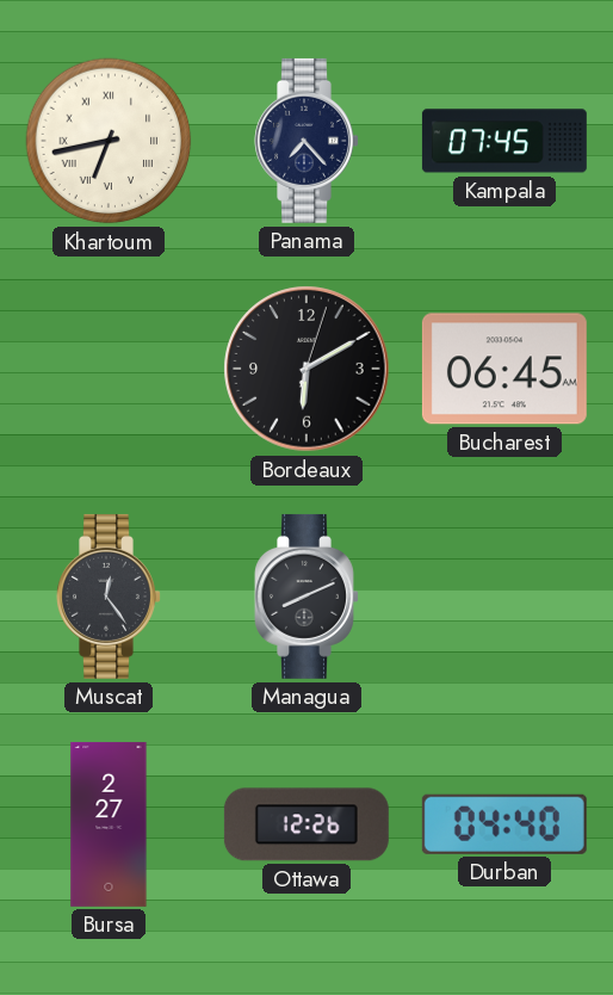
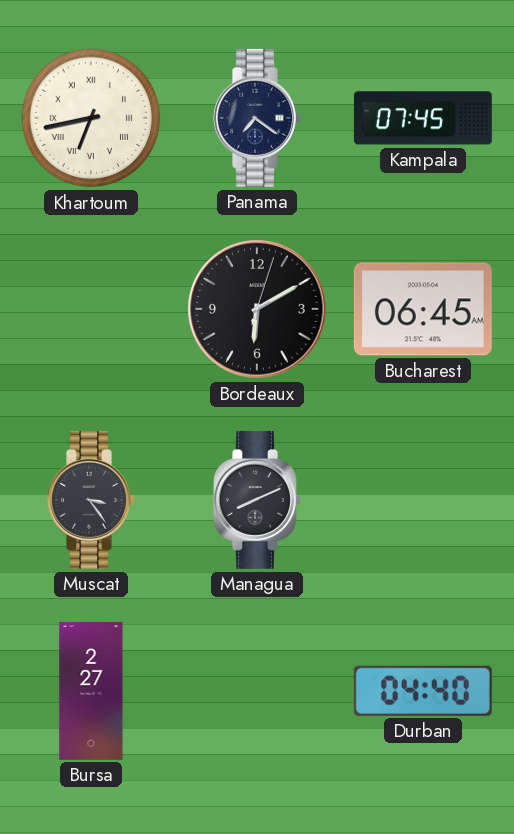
Panama: 7:23 -> 7:21 (257, 118)
Muscat: 12:24 -> 3:24 (91, 500)
Ottawa: 12:26 -> none (306, 824)
